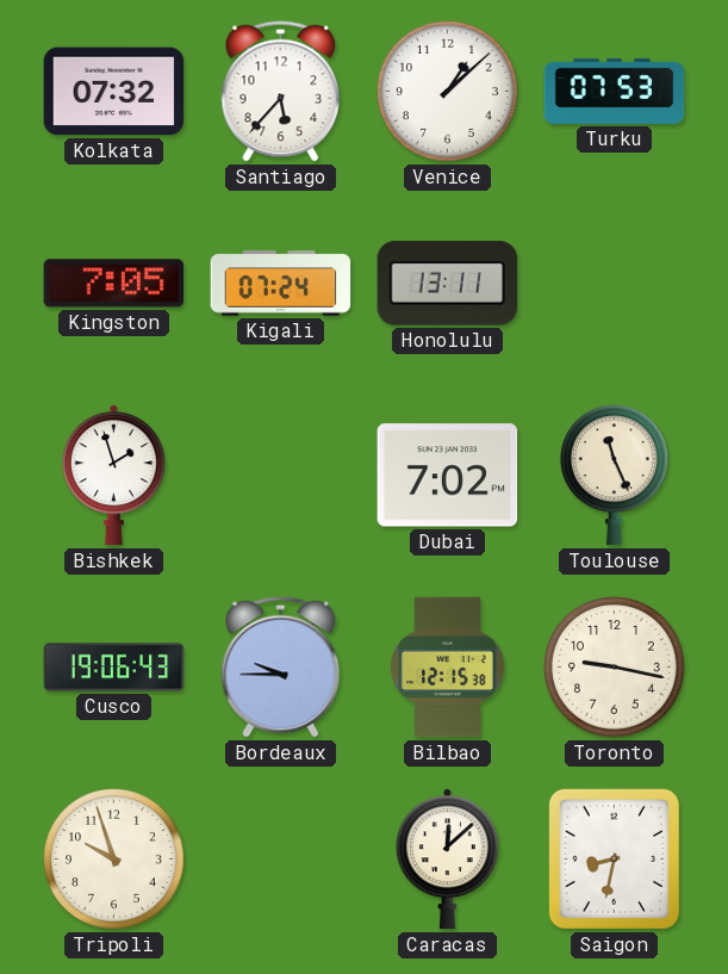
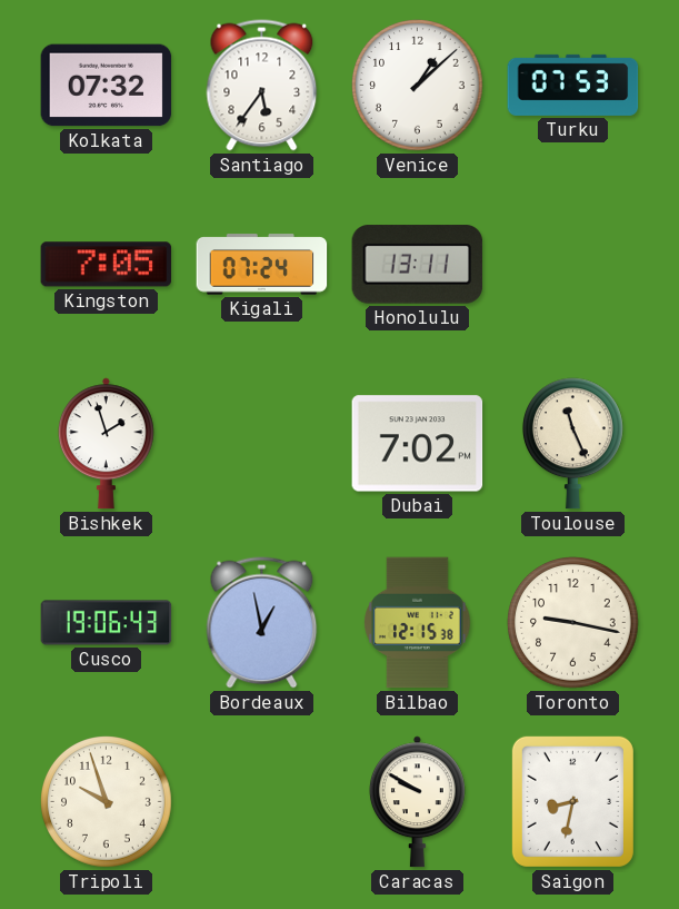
Santiago: 5:37 -> 5:36 (262, 86)
Bordeaux: 9:45 -> 12:58 (262, 623)
Caracas: 12:08 -> 9:50 (417, 802)
